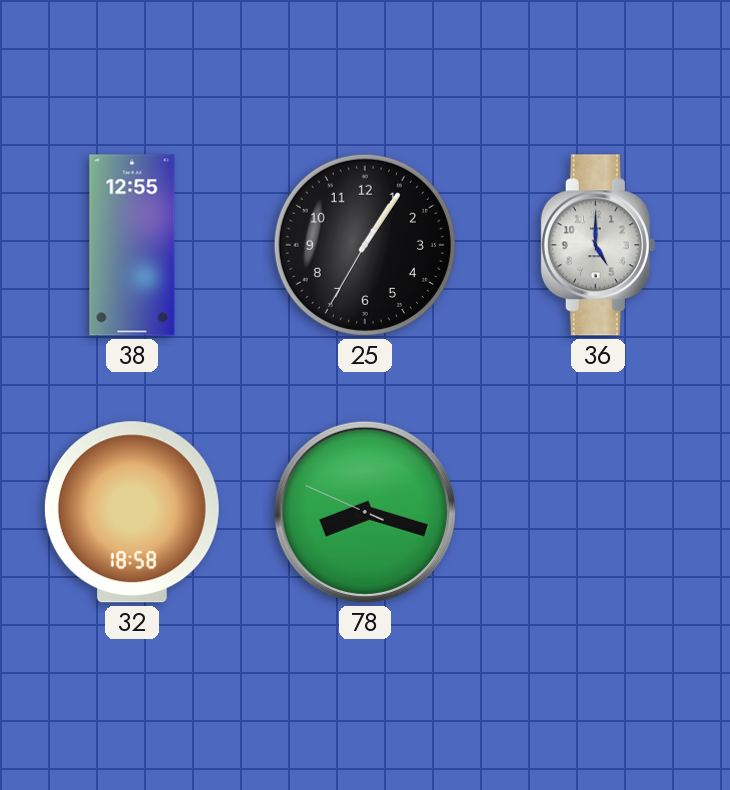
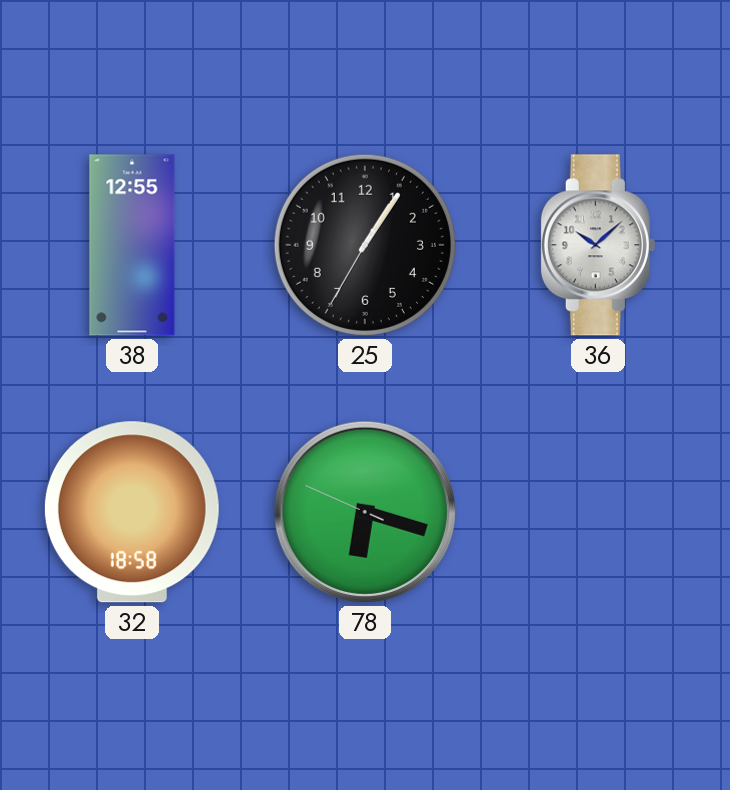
36: 5:00 -> 10:08 (598, 245)
78: 8:17 -> 6:17 (365, 512)
